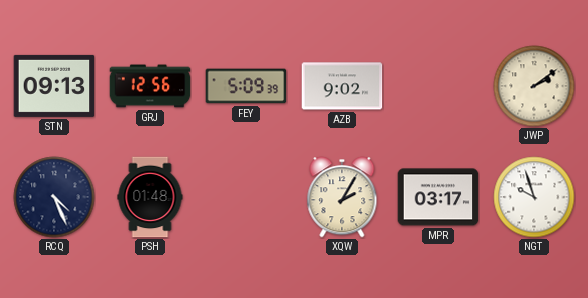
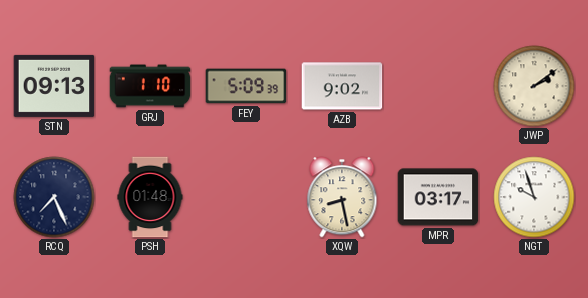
GRJ: 12:56 -> 1:10 (150, 86)
RCQ: 4:26 -> 7:26 (54, 197)
XQW: 2:05 -> 8:28 (342, 197)
